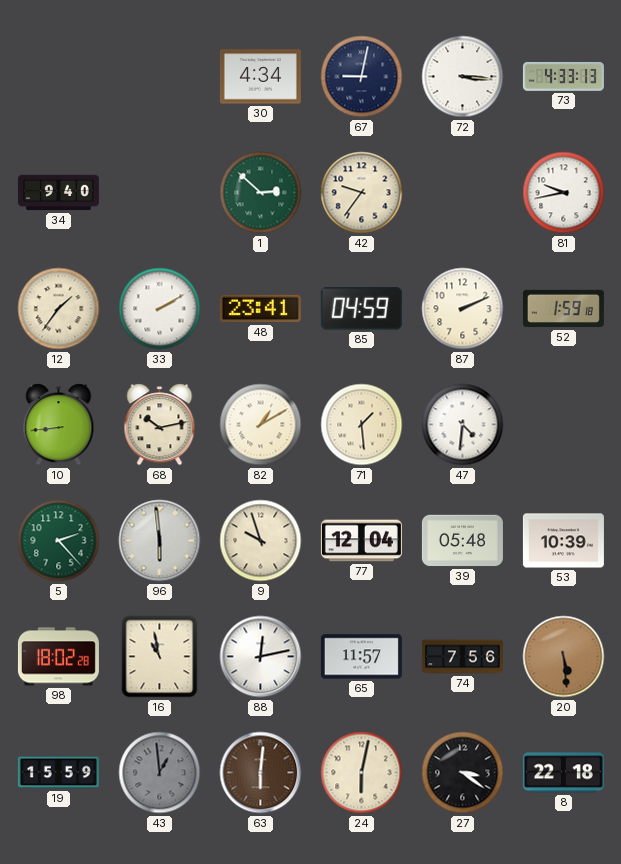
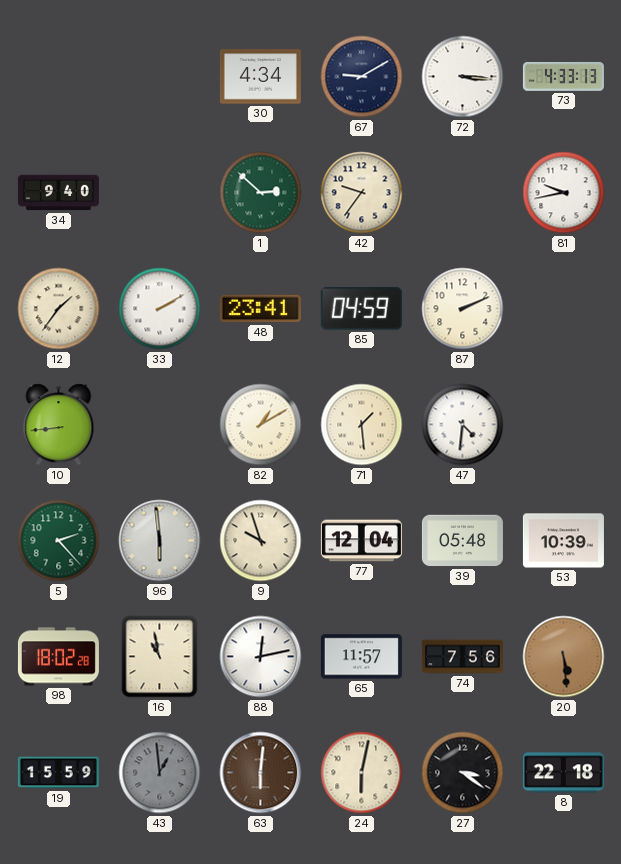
67: 9:02 -> 9:10 (362, 77)
52: 1:59 -> none (563, 309)
68: 10:13 -> none (160, 425)
